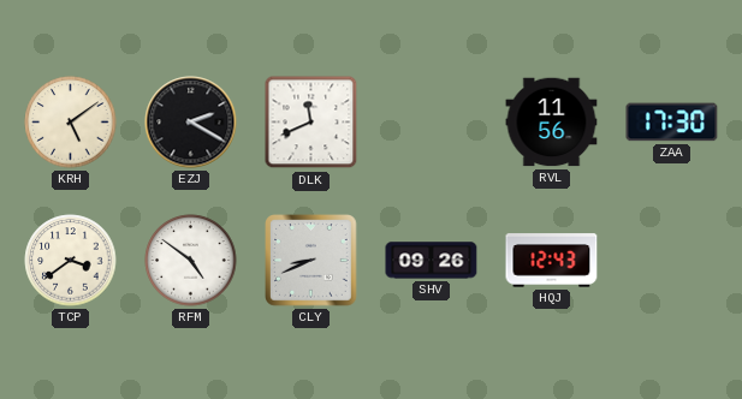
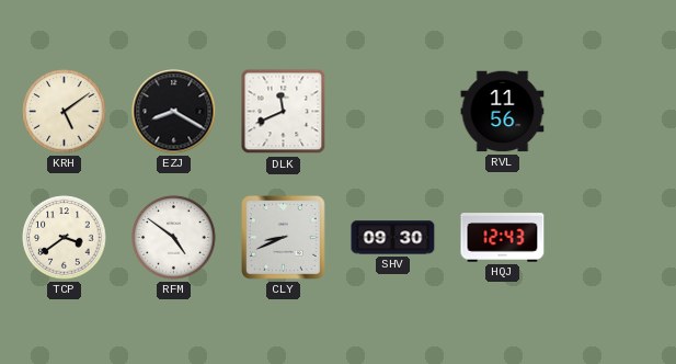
EZJ: 2:20 -> 8:20 (174, 112)
ZAA: 17:30 -> none (672, 123)
SHV: 09:26 -> 09:30 (393, 238)
